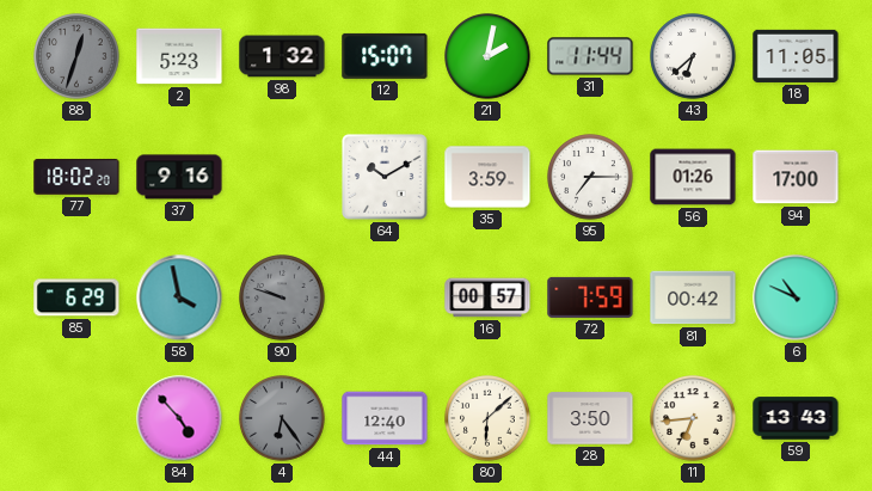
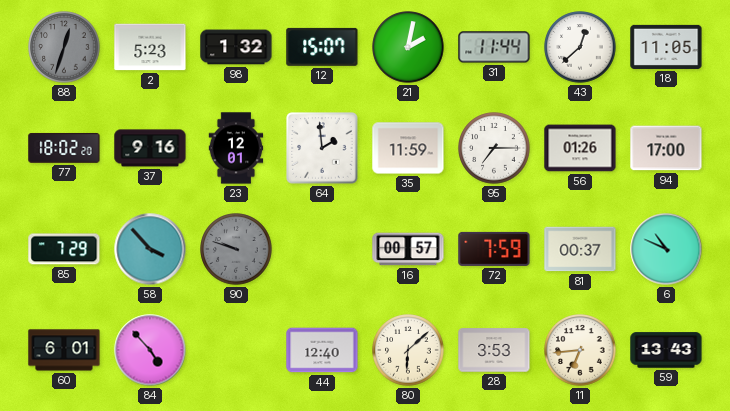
43: 6:38 -> 12:38 (580, 47)
23: none -> 12:01 (236, 148)
64: 10:10 -> 1:59 (322, 148)
35: 3:59 -> 11:59 (408, 148)
85: 6:29 -> 7:29 (64, 249)
58: 3:58 -> 3:53 (150, 249)
81: 00:42 -> 00:37 (580, 249)
60: none -> 6:01 (64, 350)
4: 6:24 -> none (282, 418)
28: 3:50 -> 3:53 (494, 350)
